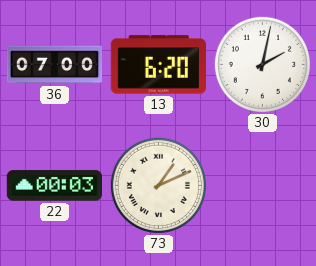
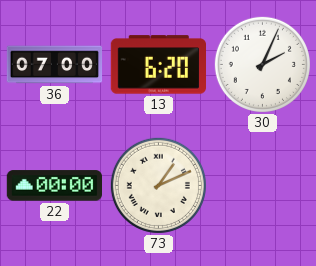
30: 2:02 -> 2:04 (262, 64)
22: 00:03 -> 00:00 (54, 186)
